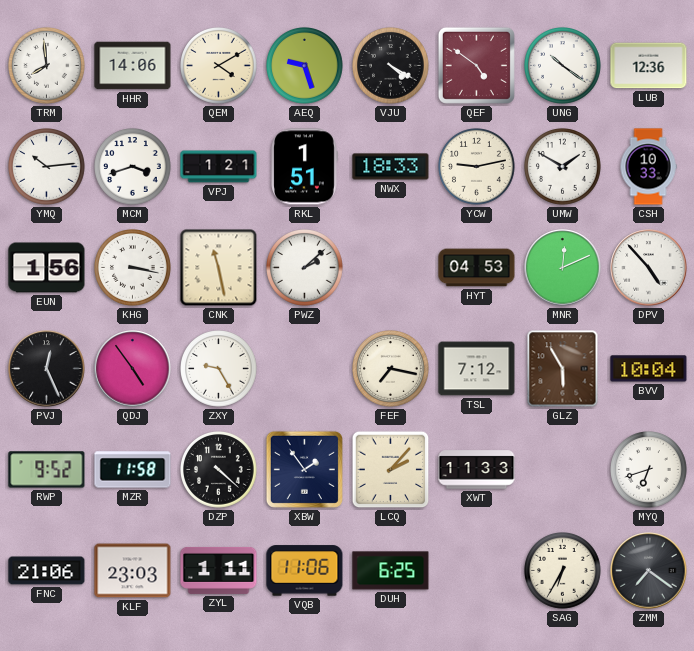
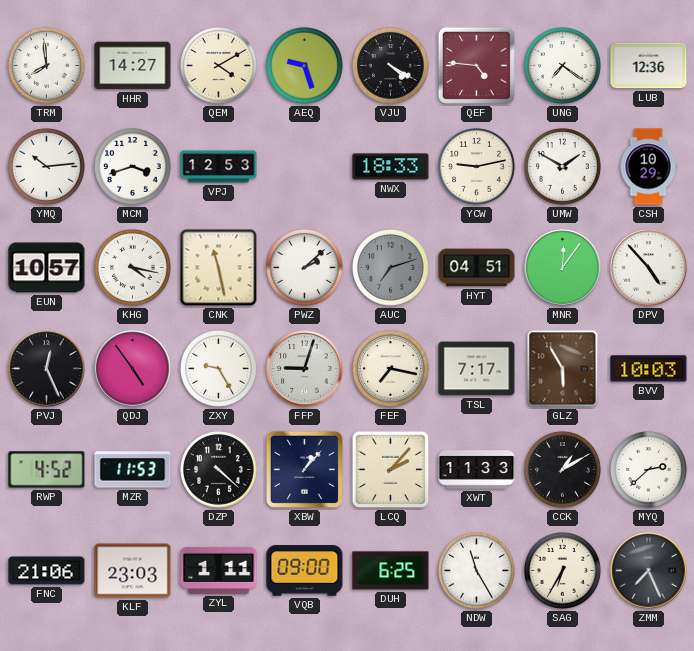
HHR: 14:06 -> 14:27 (133, 66)
QEF: 4:51 -> 4:46 (476, 65)
UNG: 10:21 -> 7:21 (563, 66)
VPJ: 1:21 -> 12:53 (219, 167)
RKL: 1:51 -> none (304, 167)
CSH: 10:33 -> 10:29 (648, 167)
EUN: 1:56 -> 10:57 (47, 268)
KHG: 3:17 -> 4:17 (133, 268)
AUC: none -> 7:12 (391, 268)
HYT: 04:53 -> 04:51 (477, 268)
MNR: 12:11 -> 12:06 (563, 268)
FFP: none -> 9:03 (305, 369)
TSL: 7:12 -> 7:17 (477, 369)
BVV: 10:04 -> 10:03 (649, 369)
RWP: 9:52 -> 4:52 (47, 470)
MZR: 11:58 -> 11:53 (133, 470)
XBW: 1:54 -> 1:07 (304, 469)
CCK: none -> 1:10 (563, 470)
MYQ: 6:42 -> 2:38 (649, 470)
VQB: 11:06 -> 09:00 (305, 571)
NDW: none -> 11:25 (477, 571)
ZMM: 7:21 -> 7:26 (649, 571)
